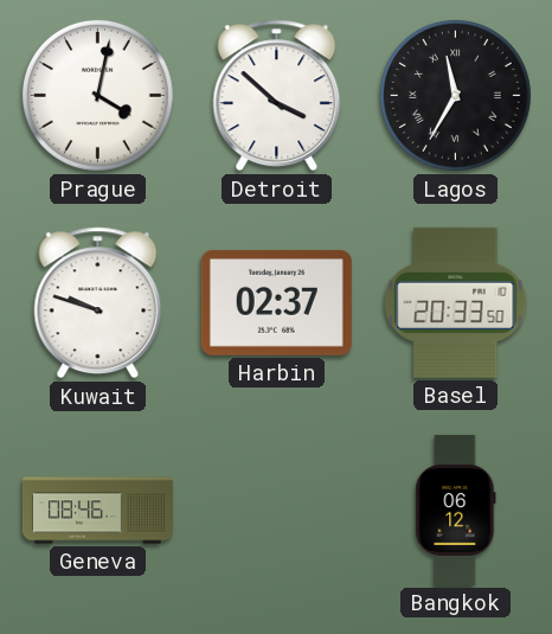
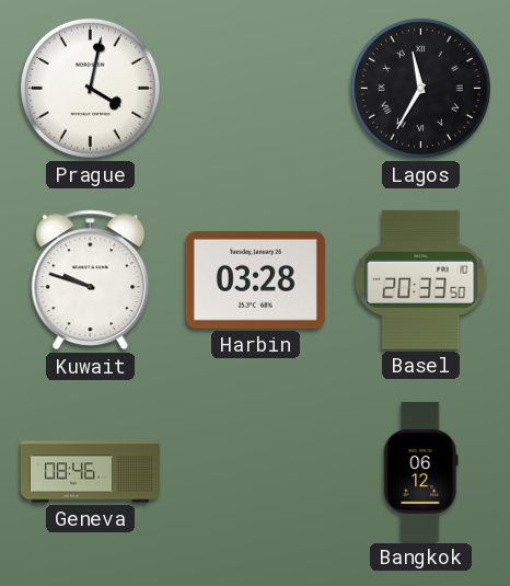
Detroit: 3:52 -> none (277, 96)
Harbin: 02:37 -> 03:28 (255, 279)
